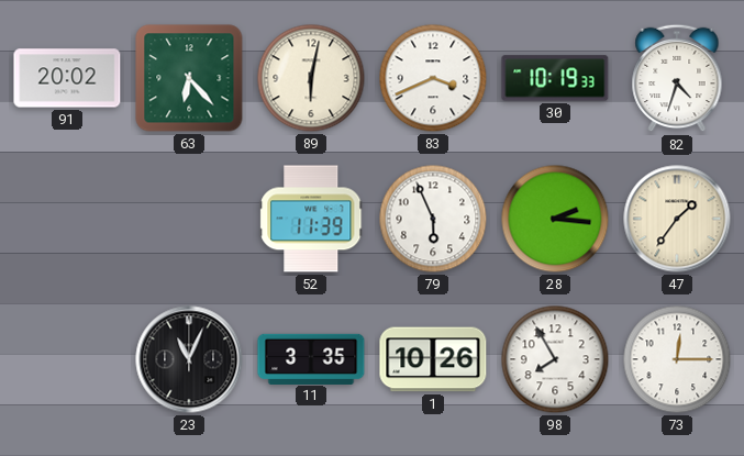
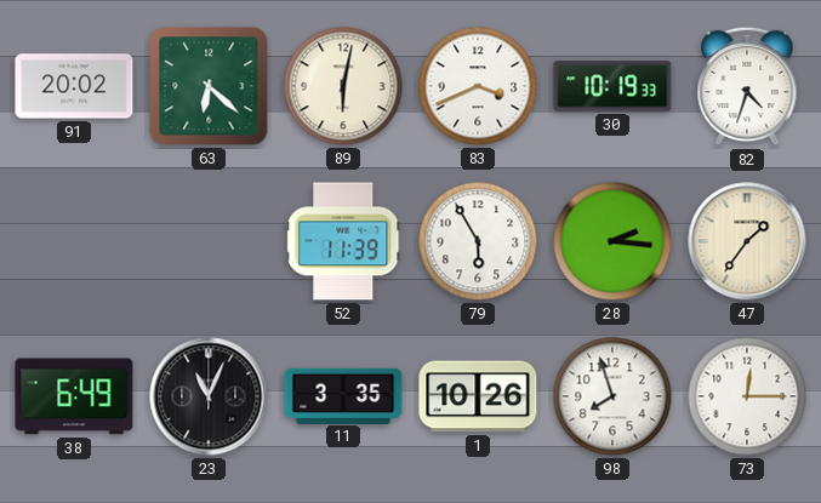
63: 6:23 -> 6:22 (209, 86)
79: 5:56 -> 5:55 (478, 241)
38: none -> 6:49 (74, 396)
98: 7:55 -> 7:57 (612, 396)
